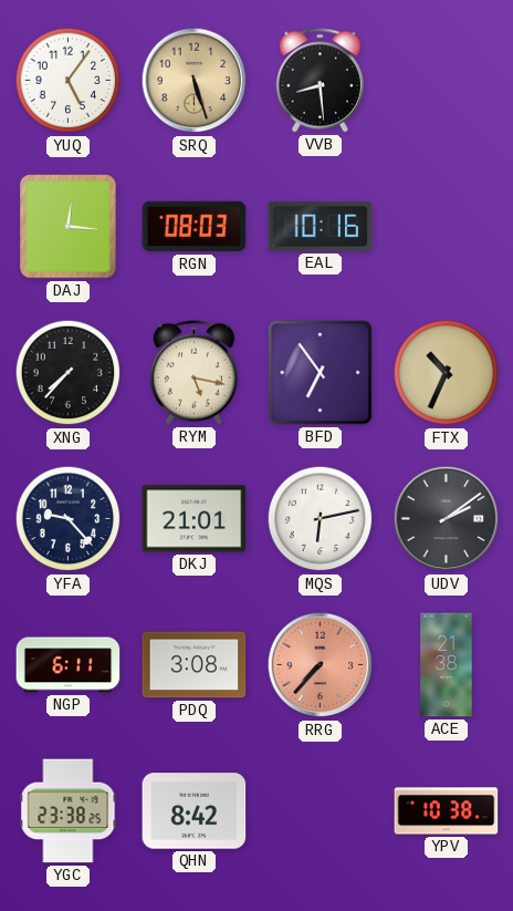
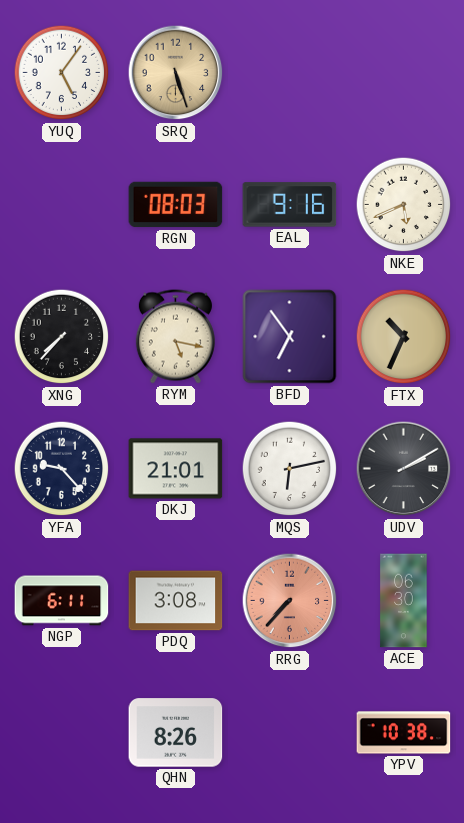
VVB: 8:29 -> none (320, 81)
DAJ: 12:16 -> none (69, 227)
EAL: 10:16 -> 9:16 (290, 205)
NKE: none -> 5:41 (404, 205)
UDV: 2:09 -> 2:10 (404, 469)
ACE: 21:38 -> 06:30 (404, 601)
YGC: 23:38 -> none (69, 811)
QHN: 8:42 -> 8:26 (176, 733)
